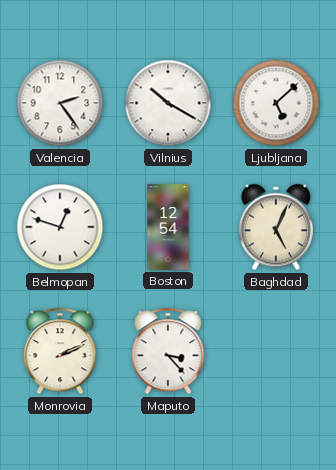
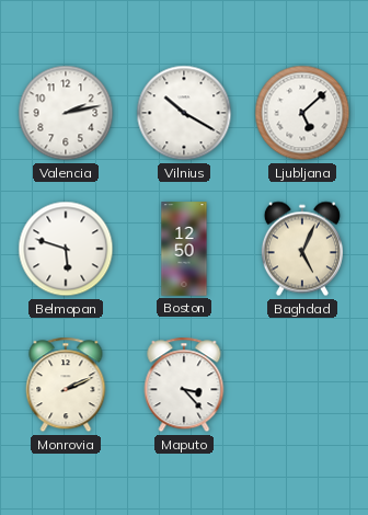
Valencia: 2:24 -> 2:13 (66, 113)
Belmopan: 12:48 -> 5:48 (66, 249)
Boston: 12:54 -> 12:50 (184, 249)
